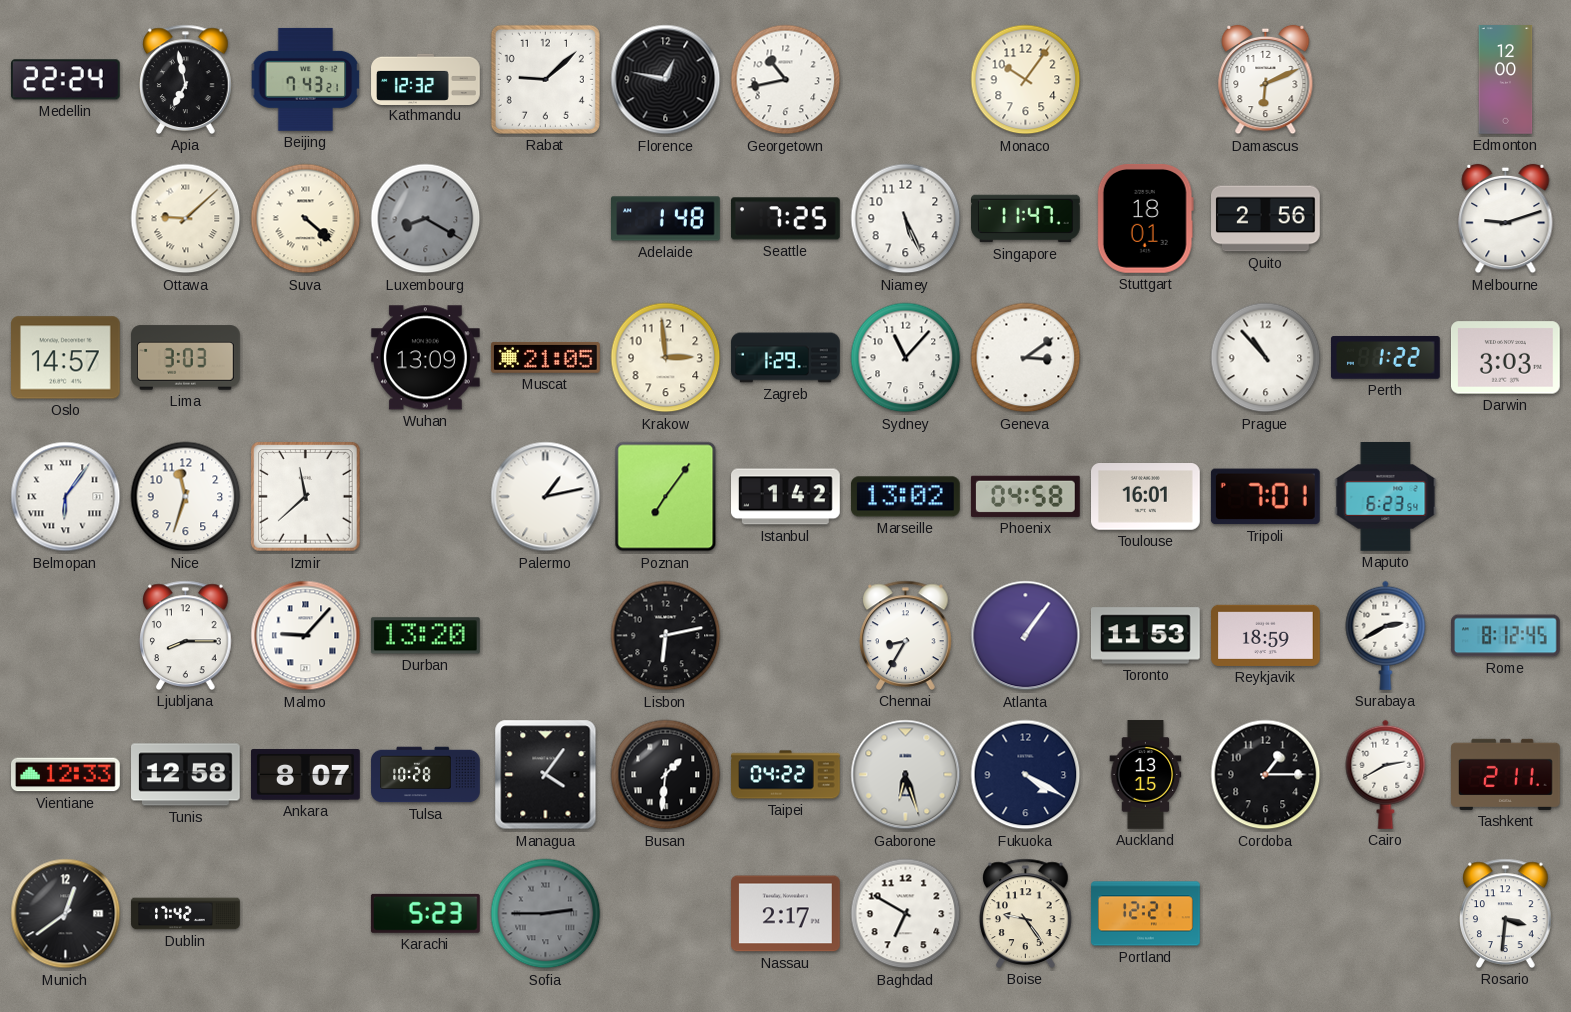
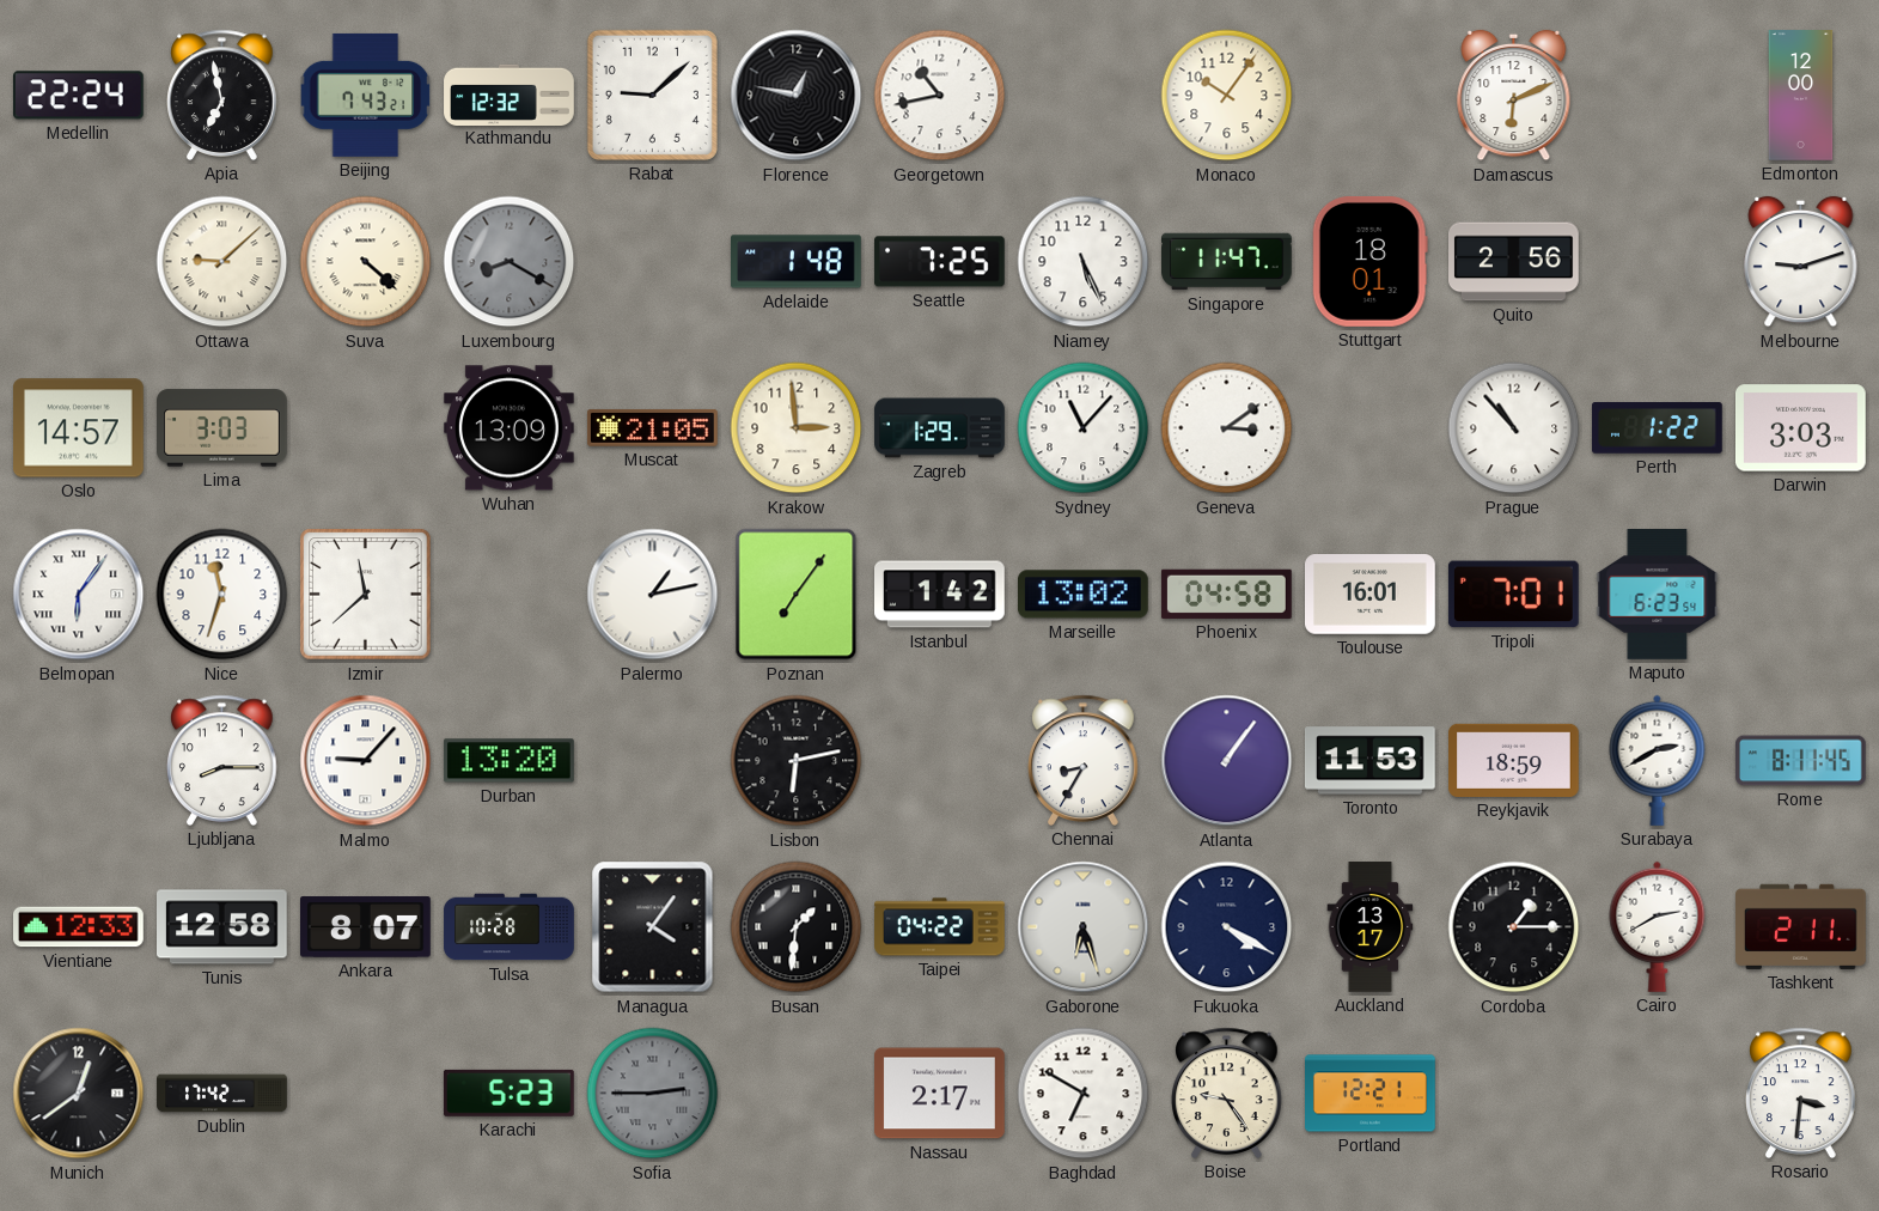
Rome: 8:12 -> 8:11 (1801, 761)
Auckland: 13:15 -> 13:17 (1371, 927)
